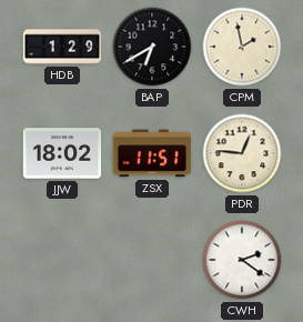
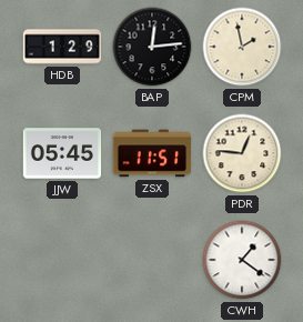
BAP: 6:40 -> 12:14 (152, 47)
JJW: 18:02 -> 05:45 (62, 153)
CWH: 2:21 -> 1:21 (242, 260)
